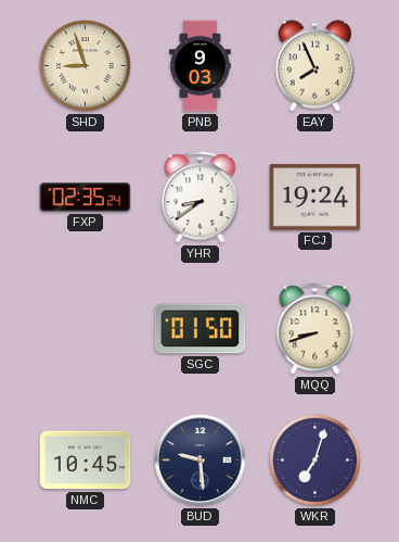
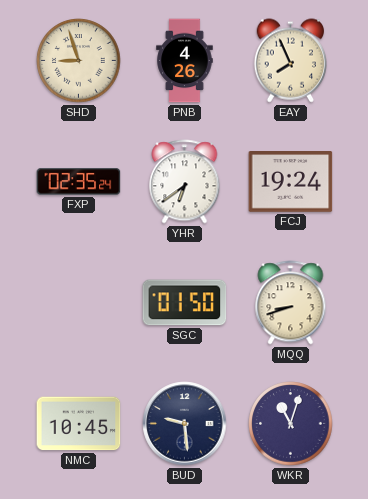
PNB: 9:03 -> 4:26 (185, 61)
YHR: 8:39 -> 6:39 (185, 182)
WKR: 7:03 -> 11:03 (291, 424)
